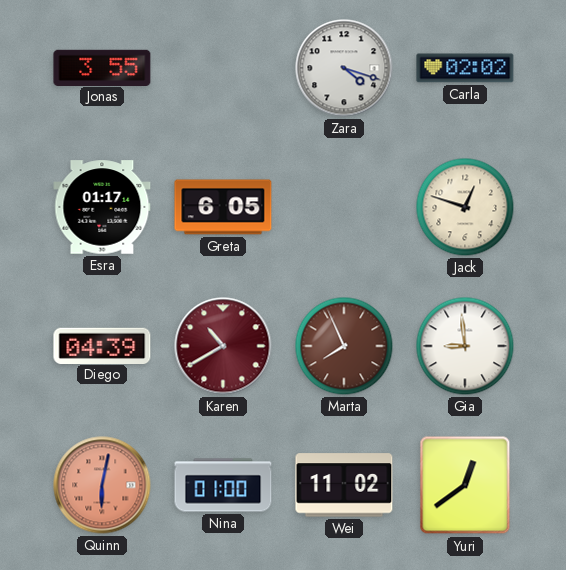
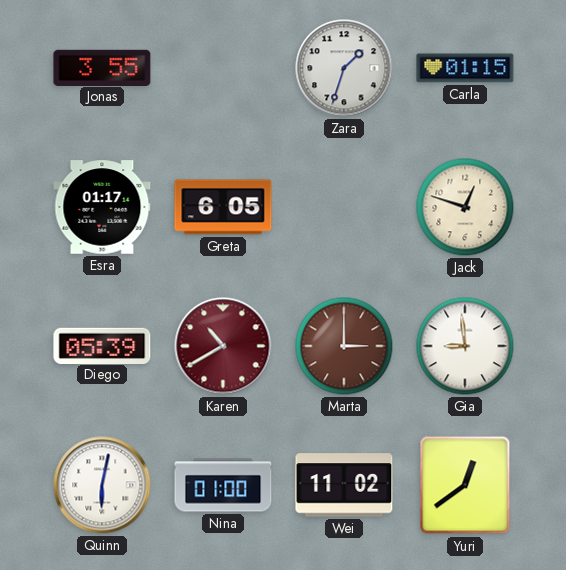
Zara: 4:18 -> 1:33 (344, 68)
Carla: 02:02 -> 01:15 (465, 68)
Diego: 04:39 -> 05:39 (102, 345)
Marta: 7:56 -> 3:00 (344, 346)
Quinn dial: salmon -> white (102, 485)
